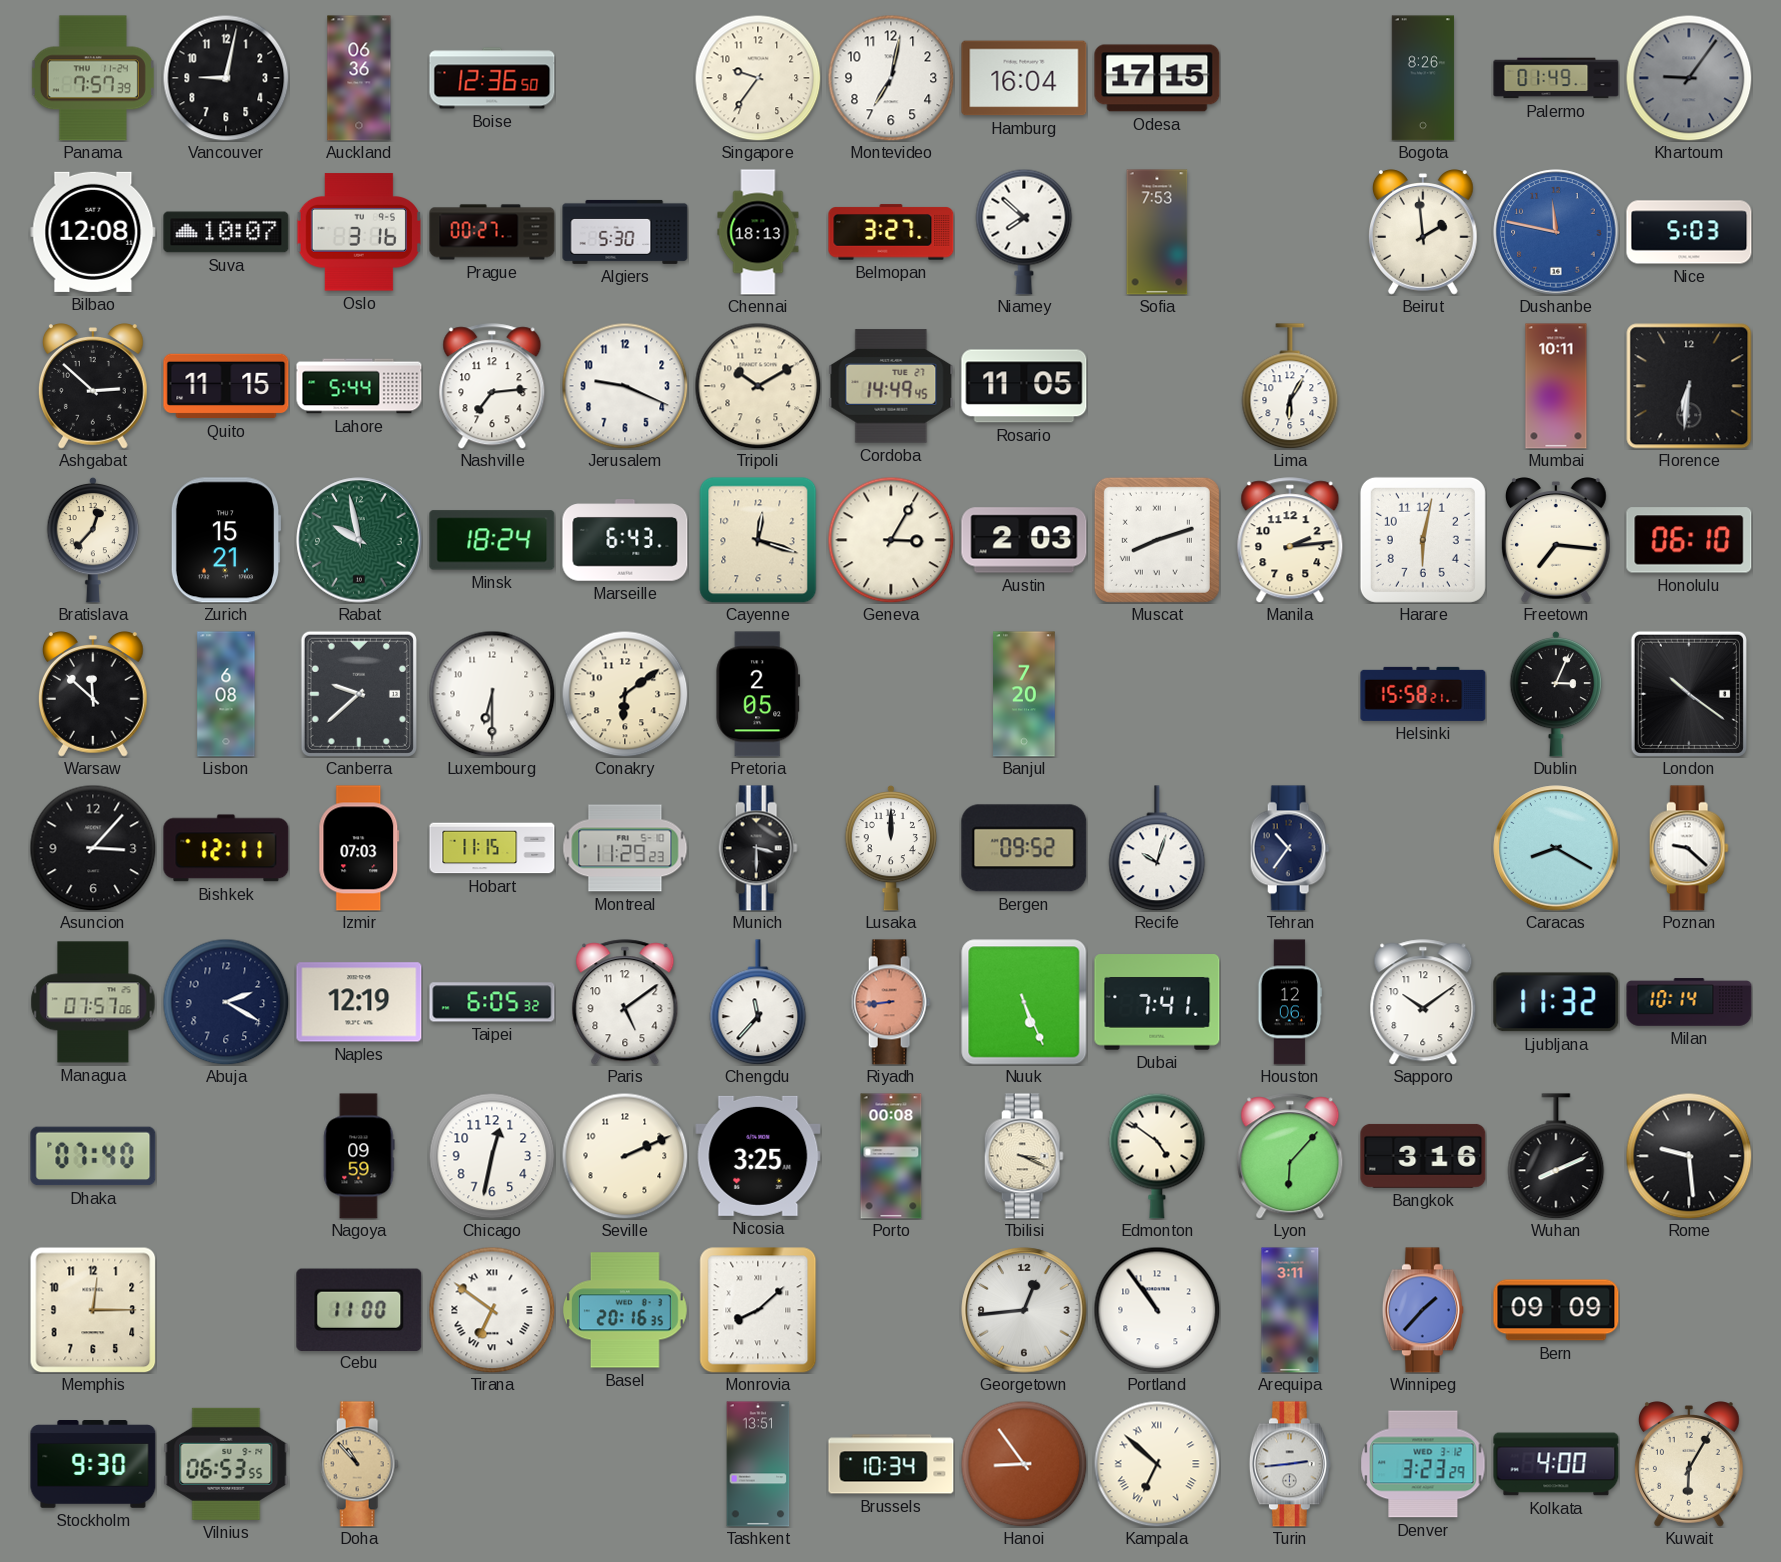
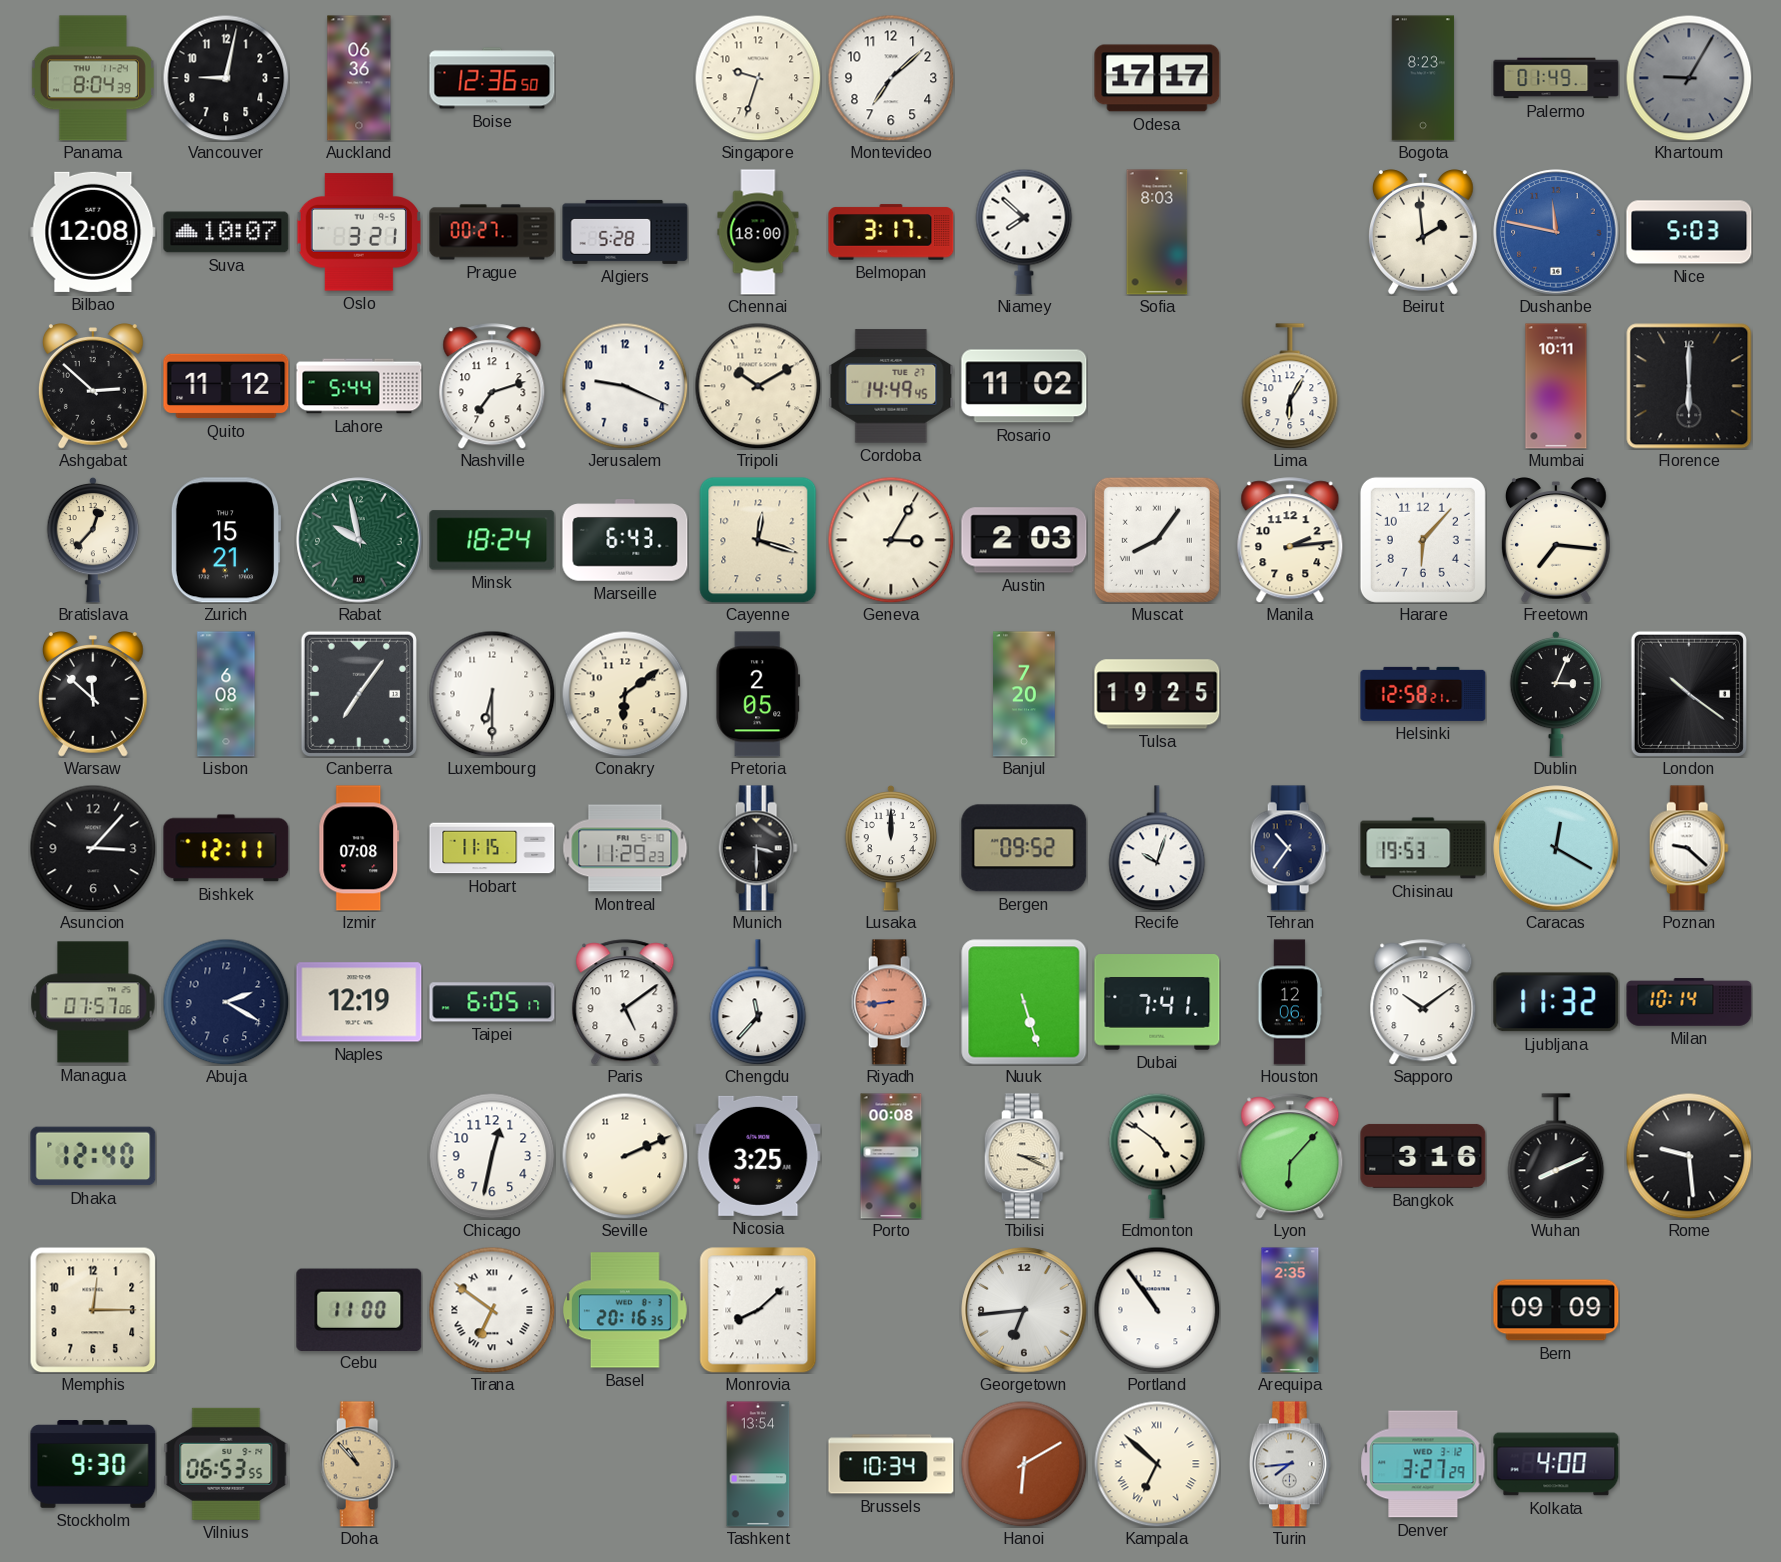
Panama: 7:57 -> 8:04 (93, 78)
Singapore: 9:36 -> 9:33 (758, 78)
Montevideo: 7:02 -> 7:08 (891, 78)
Hamburg: 16:04 -> none (1024, 78)
Odesa: 17:15 -> 17:17 (1157, 78)
Bogota: 8:26 -> 8:23 (1423, 78)
Khartoum: 9:06 -> 9:05 (1689, 78)
Oslo: 3:16 -> 3:21 (359, 232)
Algiers: 5:30 -> 5:28 (625, 232)
Chennai: 18:13 -> 18:00 (758, 232)
Belmopan: 3:27 -> 3:17 (891, 232)
Sofia: 7:53 -> 8:03 (1157, 232)
Quito: 11:15 -> 11:12 (226, 386)
Nashville: 7:14 -> 7:12 (492, 386)
Rosario: 11:05 -> 11:02 (1024, 386)
Florence: 6:31 -> 6:00 (1689, 386)
Muscat: 8:12 -> 8:06 (1157, 540)
Harare: 6:02 -> 6:07 (1423, 540)
Honolulu: 06:10 -> none (1689, 540)
Canberra: 9:38 -> 7:06 (359, 694)
Tulsa: none -> 19:25 (1157, 694)
Helsinki: 15:58 -> 12:58 (1423, 694)
Izmir: 07:03 -> 07:08 (359, 848)
Chisinau: none -> 19:53 (1423, 848)
Caracas: 8:20 -> 12:20 (1556, 848)
Taipei: 6:05:32 -> 6:05:17 (492, 1002)
Nuuk: 5:26 -> 5:27 (1024, 1002)
Dhaka: 07:40 -> 12:40 (93, 1156)
Nagoya: 09:59 -> none (359, 1156)
Georgetown: 12:44 -> 6:44 (1024, 1310)
Arequipa: 3:11 -> 2:35 (1290, 1310)
Winnipeg: 1:37 -> none (1423, 1310)
Tashkent: 13:51 -> 13:54 (758, 1464)
Hanoi: 8:54 -> 6:10 (1024, 1464)
Turin: 2:44 -> 7:44 (1290, 1464)
Denver: 3:23 -> 3:27 (1423, 1464)
Kuwait: 6:05 -> none (1690, 1464)
